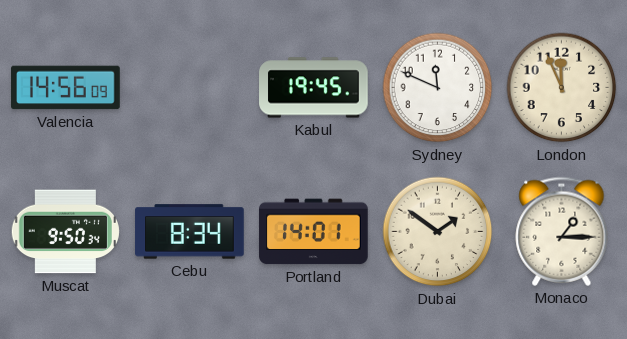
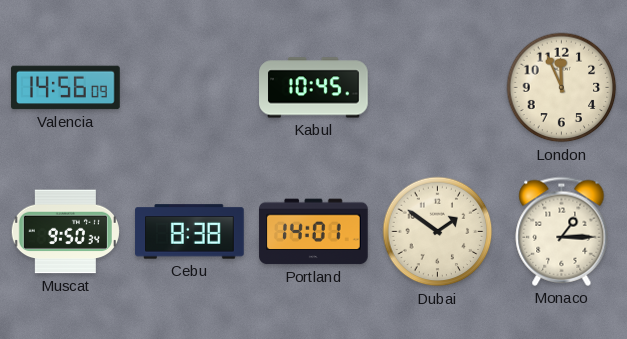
Kabul: 19:45 -> 10:45 (314, 88)
Sydney: 11:49 -> none (438, 88)
Cebu: 8:34 -> 8:38 (190, 232)
